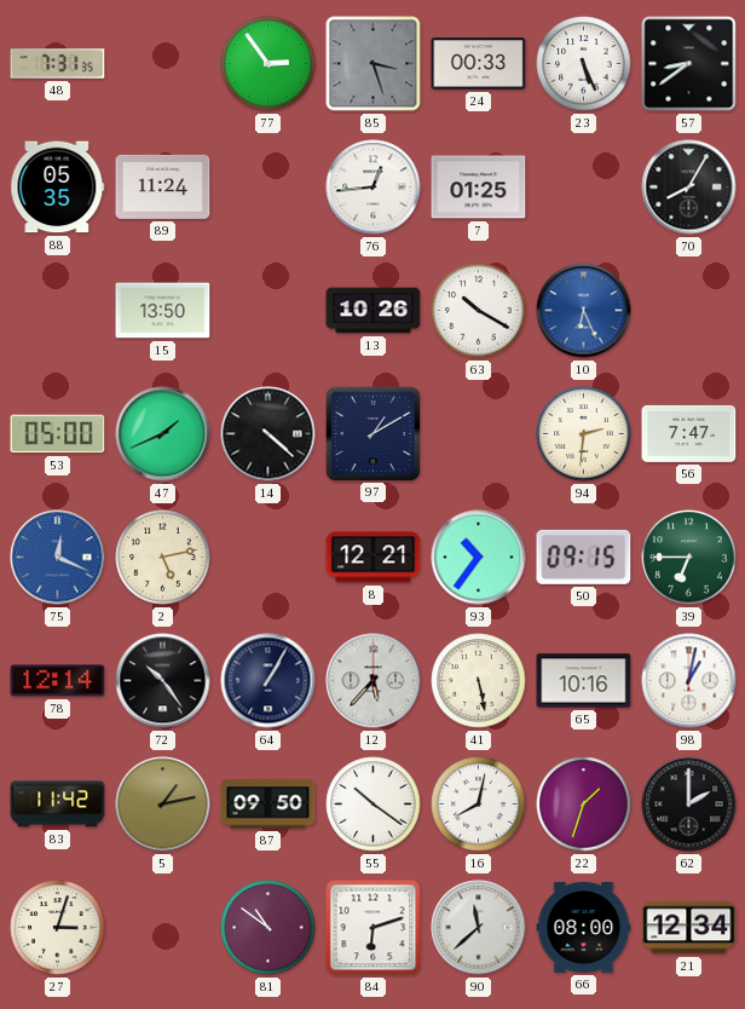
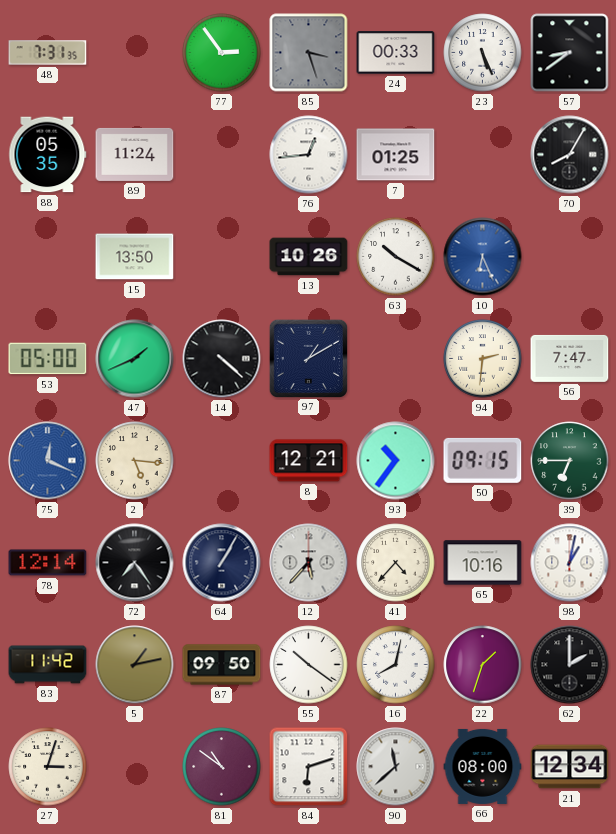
2: 5:13 -> 5:16 (135, 461)
72: 10:24 -> 7:24 (135, 563)
41: 5:28 -> 4:37 (396, 563)
